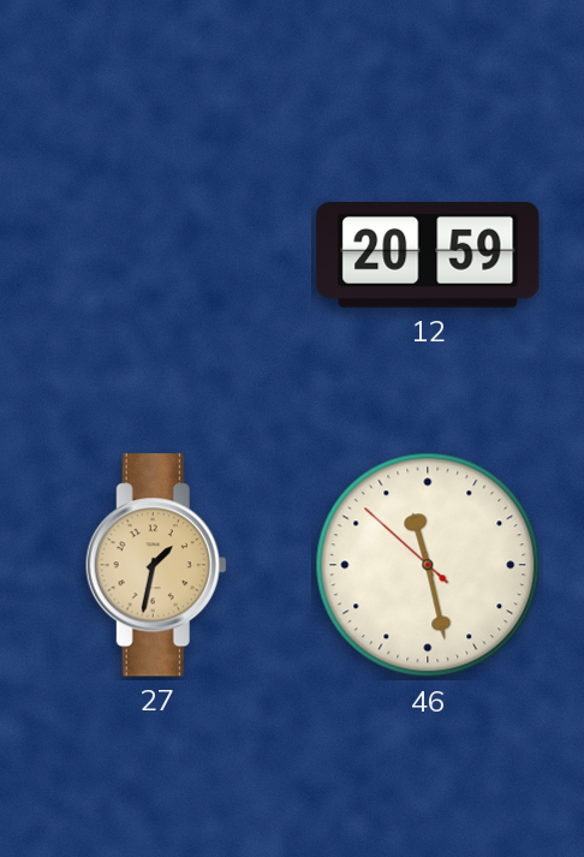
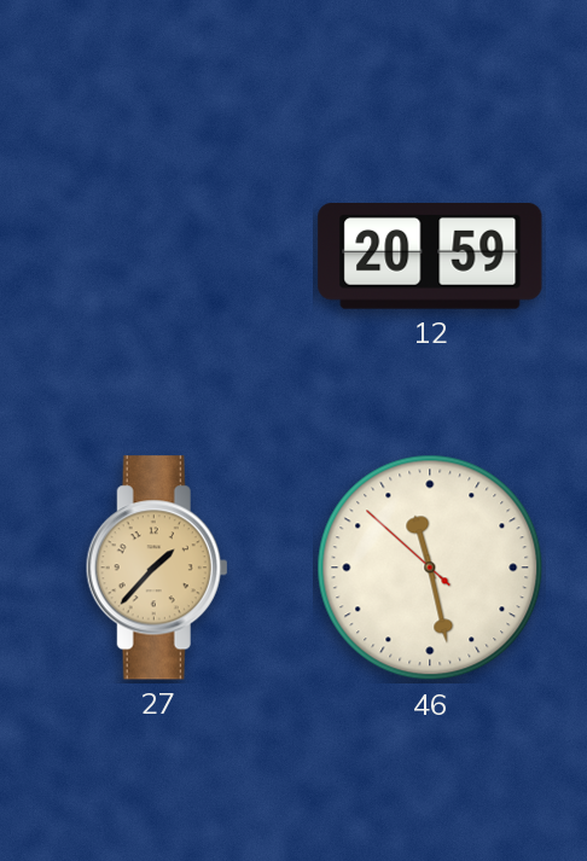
27: 1:32 -> 1:37 (157, 568)
